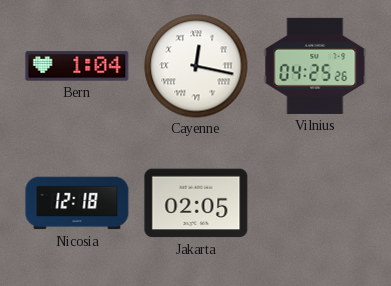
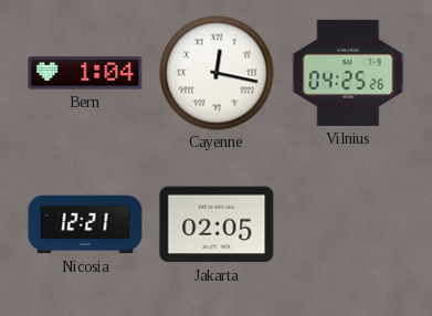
Nicosia: 12:18 -> 12:21 (85, 224)
